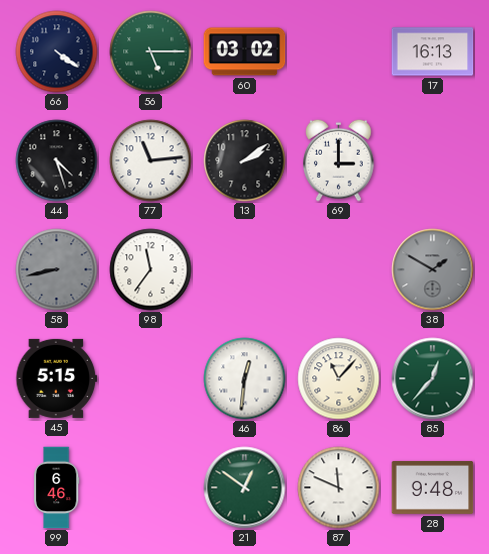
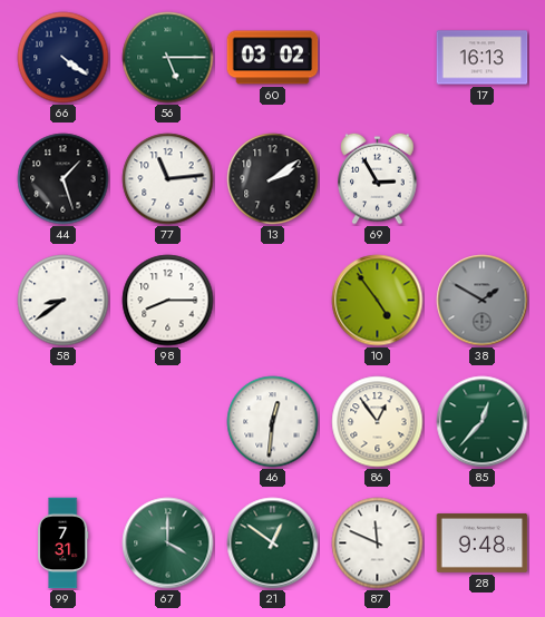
44: 4:27 -> 1:27 (64, 179)
69: 3:00 -> 2:55 (378, 178)
58: 8:43 -> 8:39 (64, 301)
58 dial: grey -> white (64, 301)
98: 11:36 -> 8:15 (168, 301)
10: none -> 4:54 (378, 301)
45: 5:15 -> none (57, 378)
86: 11:07 -> 12:54 (378, 422)
99: 6:46 -> 7:31 (62, 543)
67: none -> 4:00 (168, 543)
